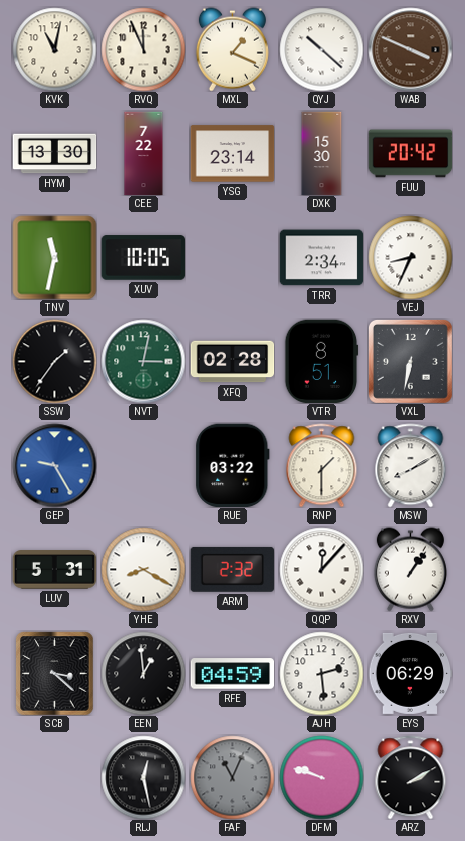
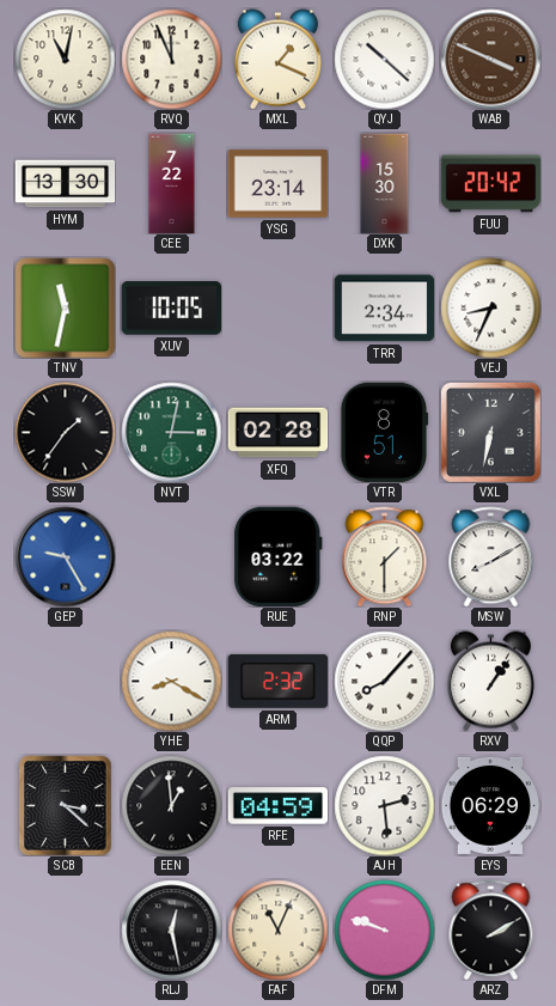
LUV: 5:31 -> none (54, 570)
QQP: 12:07 -> 8:07 (384, 681)
FAF dial: grey -> cream (277, 929)
